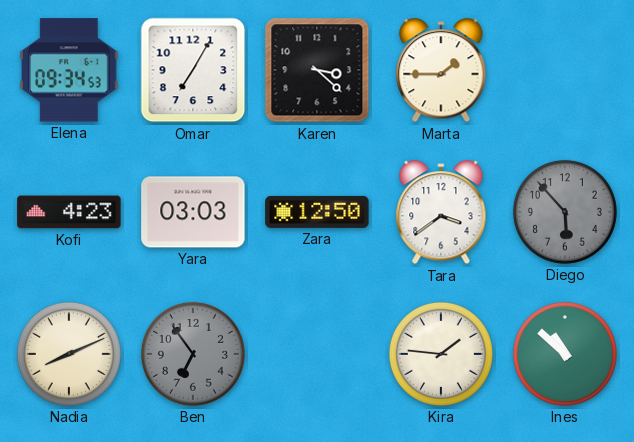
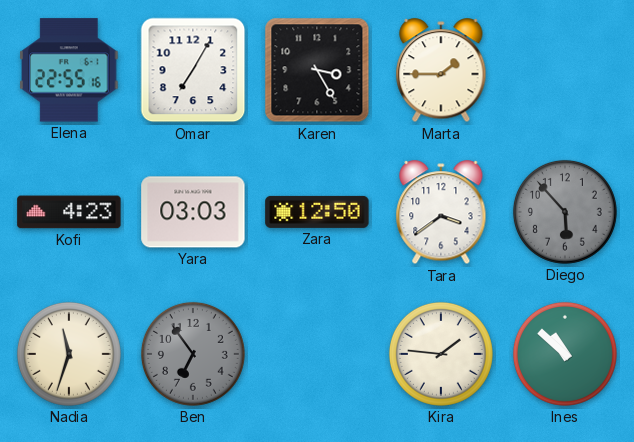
Elena: 09:34 -> 22:55 (69, 70)
Karen: 3:22 -> 3:25 (317, 70)
Nadia: 8:11 -> 11:33 (69, 354)
